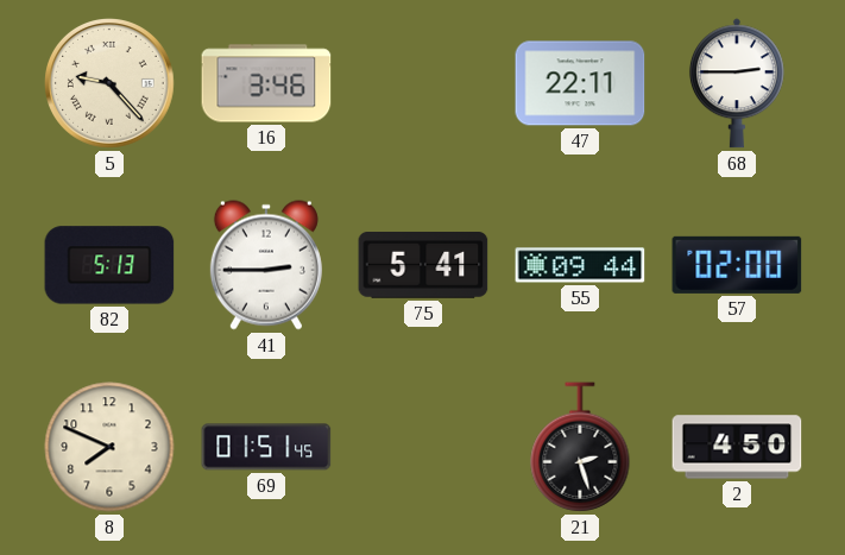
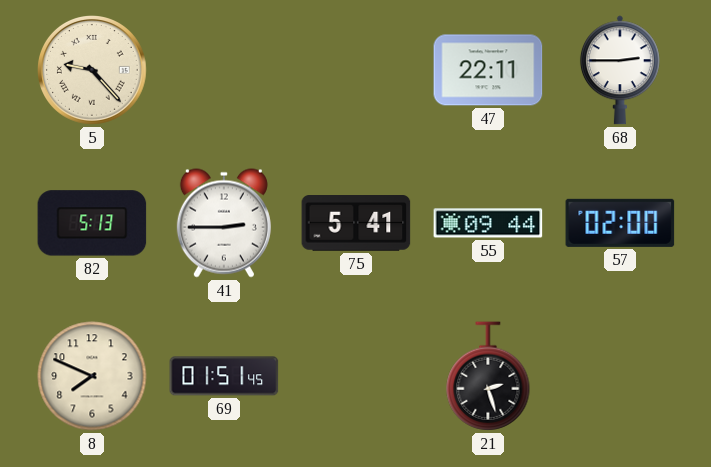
16: 3:46 -> none (266, 83)
2: 4:50 -> none (737, 447)
